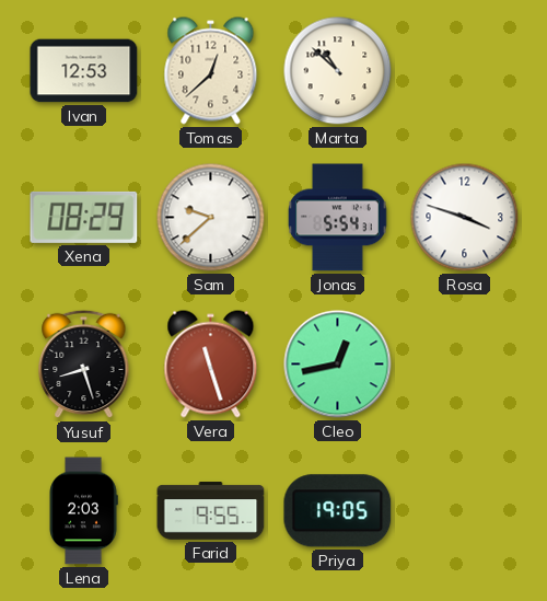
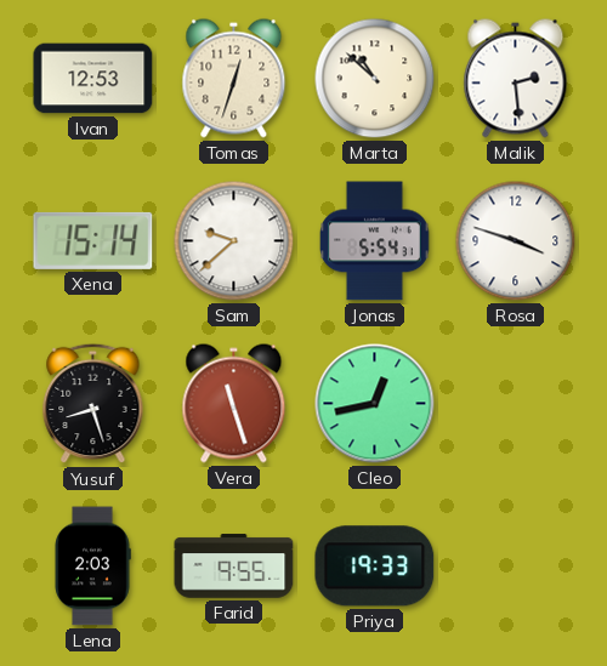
Tomas: 12:38 -> 12:33 (234, 79)
Malik: none -> 2:29 (516, 79)
Xena: 08:29 -> 15:14 (93, 240)
Priya: 19:05 -> 19:33 (375, 567)
